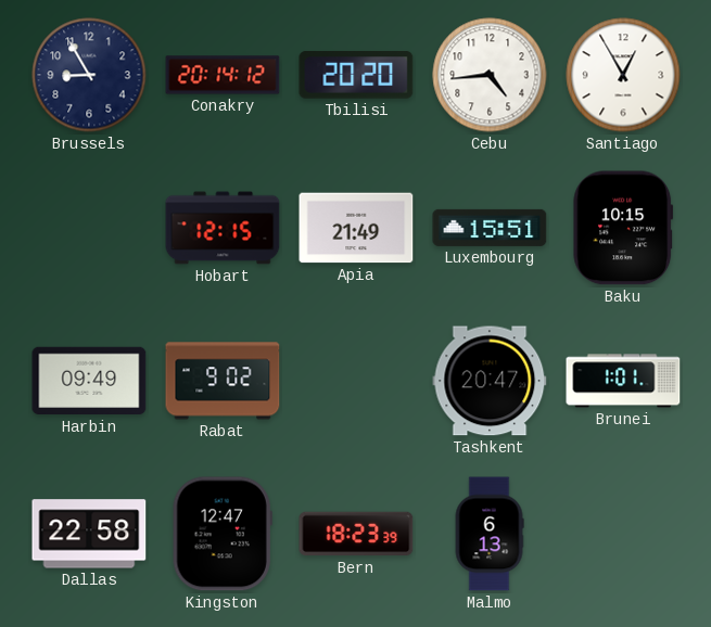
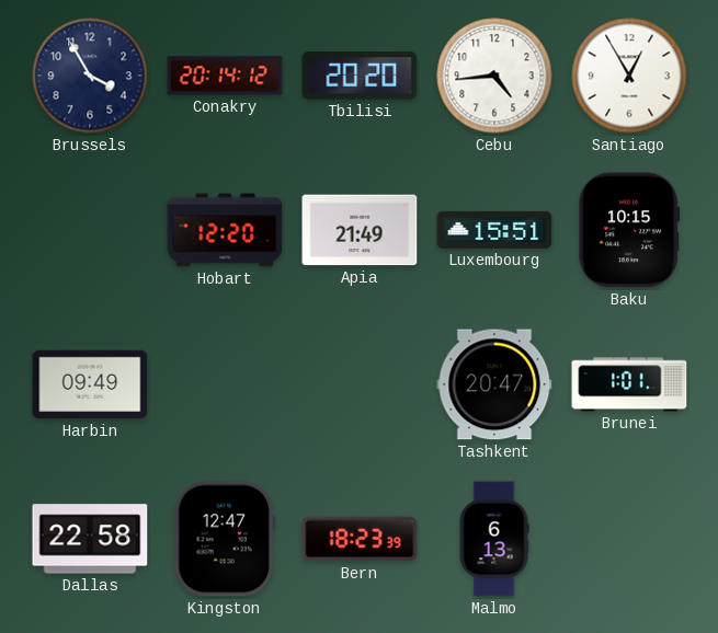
Brussels: 8:55 -> 3:55 (90, 76)
Hobart: 12:15 -> 12:20 (225, 230)
Rabat: 9:02 -> none (223, 381)
